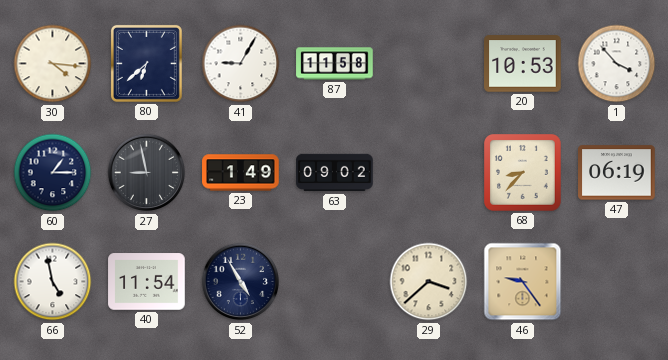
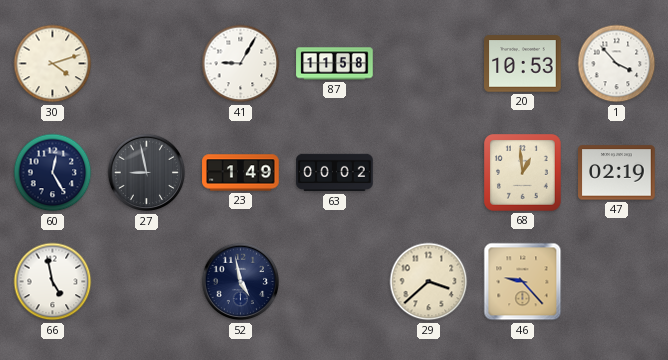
30: 4:16 -> 4:12 (53, 64)
80: 6:38 -> none (146, 63)
60: 1:15 -> 12:25 (53, 173)
63: 09:02 -> 00:02 (335, 173)
68: 8:37 -> 12:59 (523, 173)
47: 06:19 -> 02:19 (617, 173)
40: 11:54 -> none (147, 282)
52: 4:55 -> 4:58 (241, 282)
46: 9:24 -> 9:23 (523, 282)
